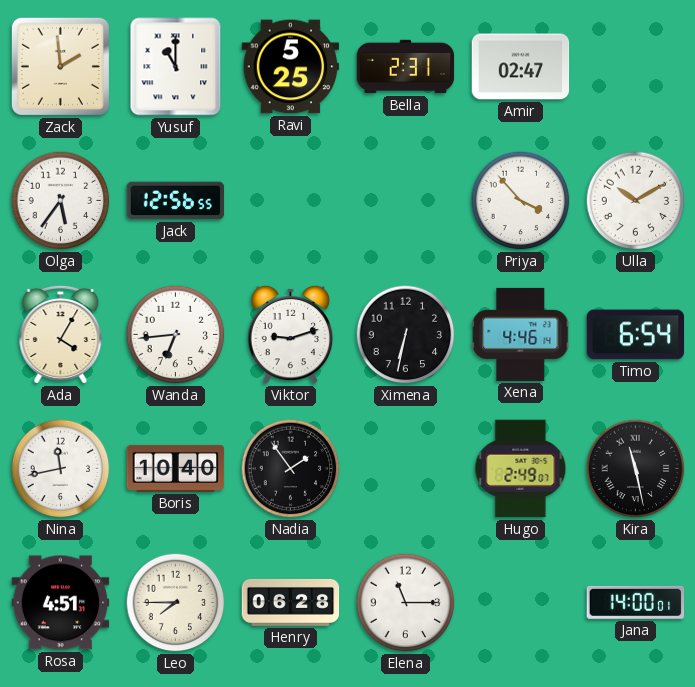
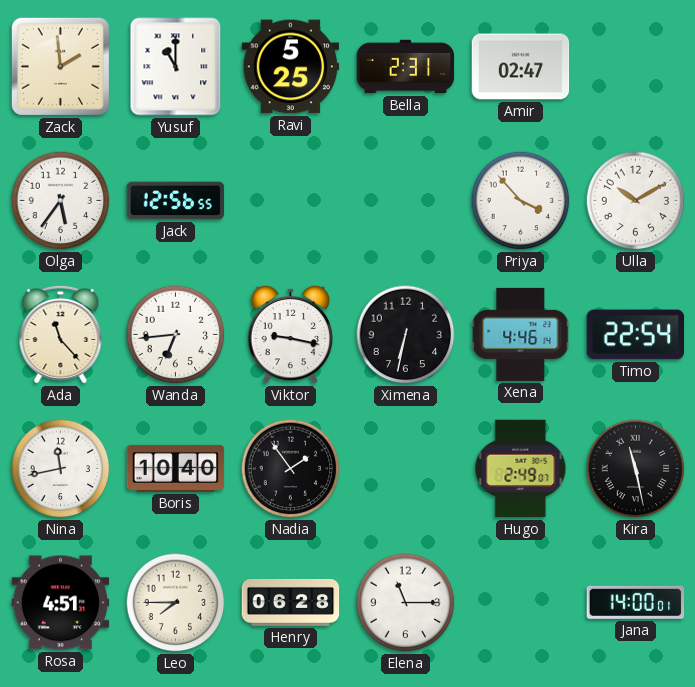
Ada: 4:05 -> 11:23 (61, 334)
Viktor: 9:12 -> 9:17 (291, 334)
Timo: 6:54 -> 22:54 (636, 335)
